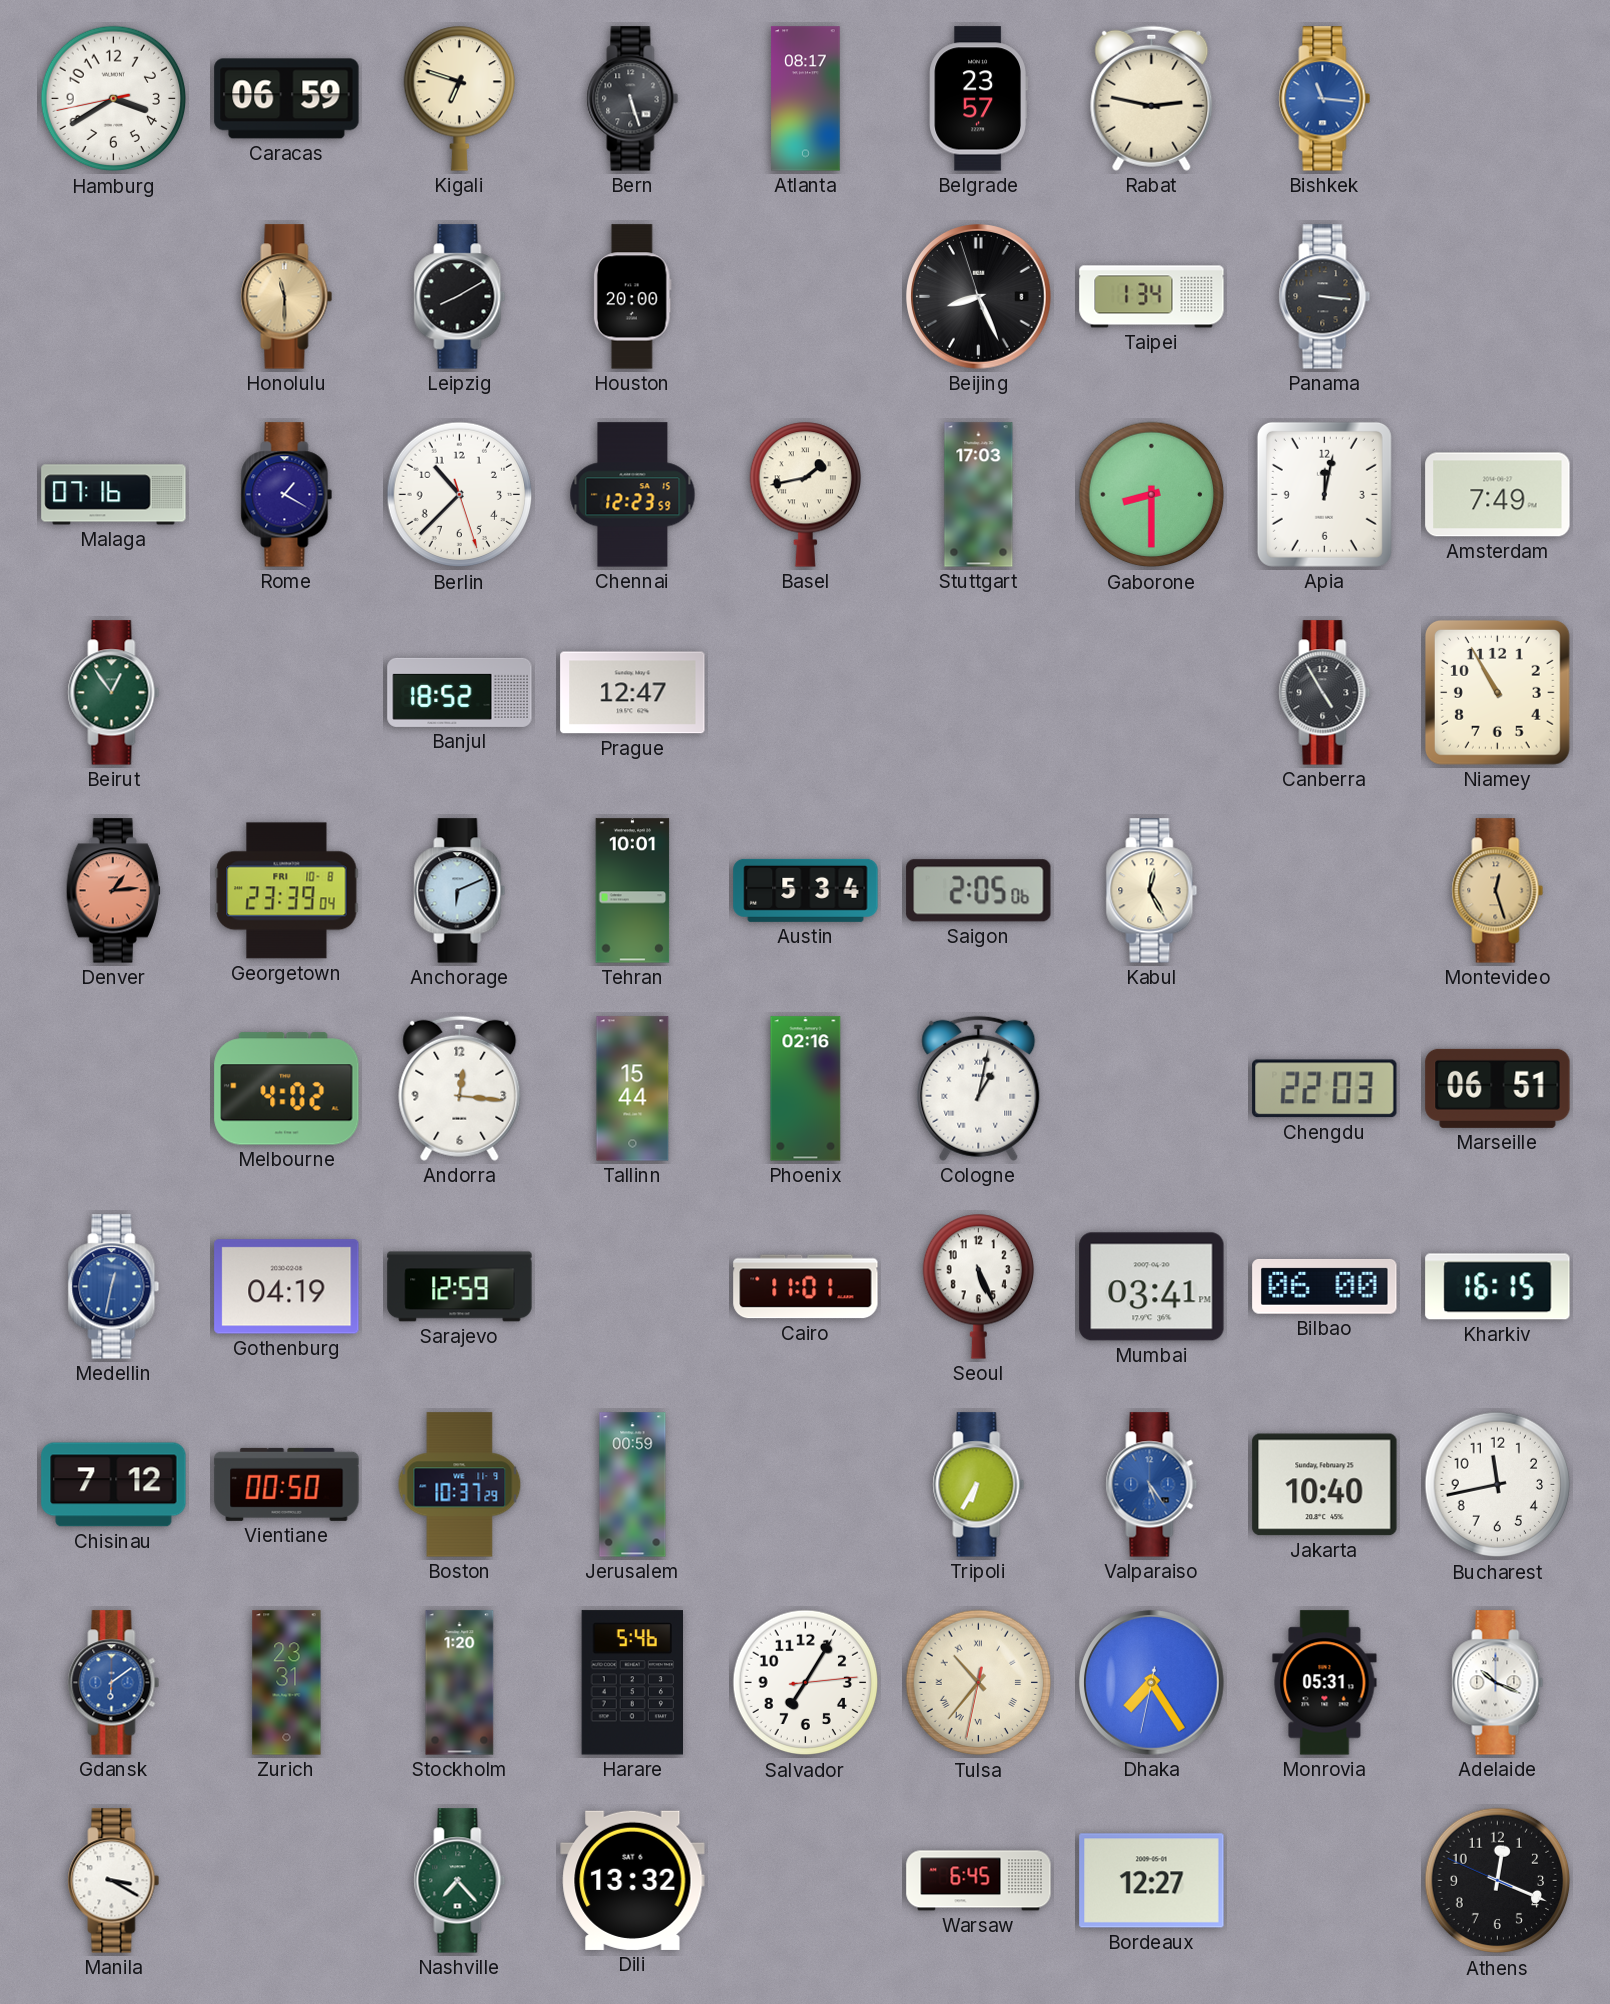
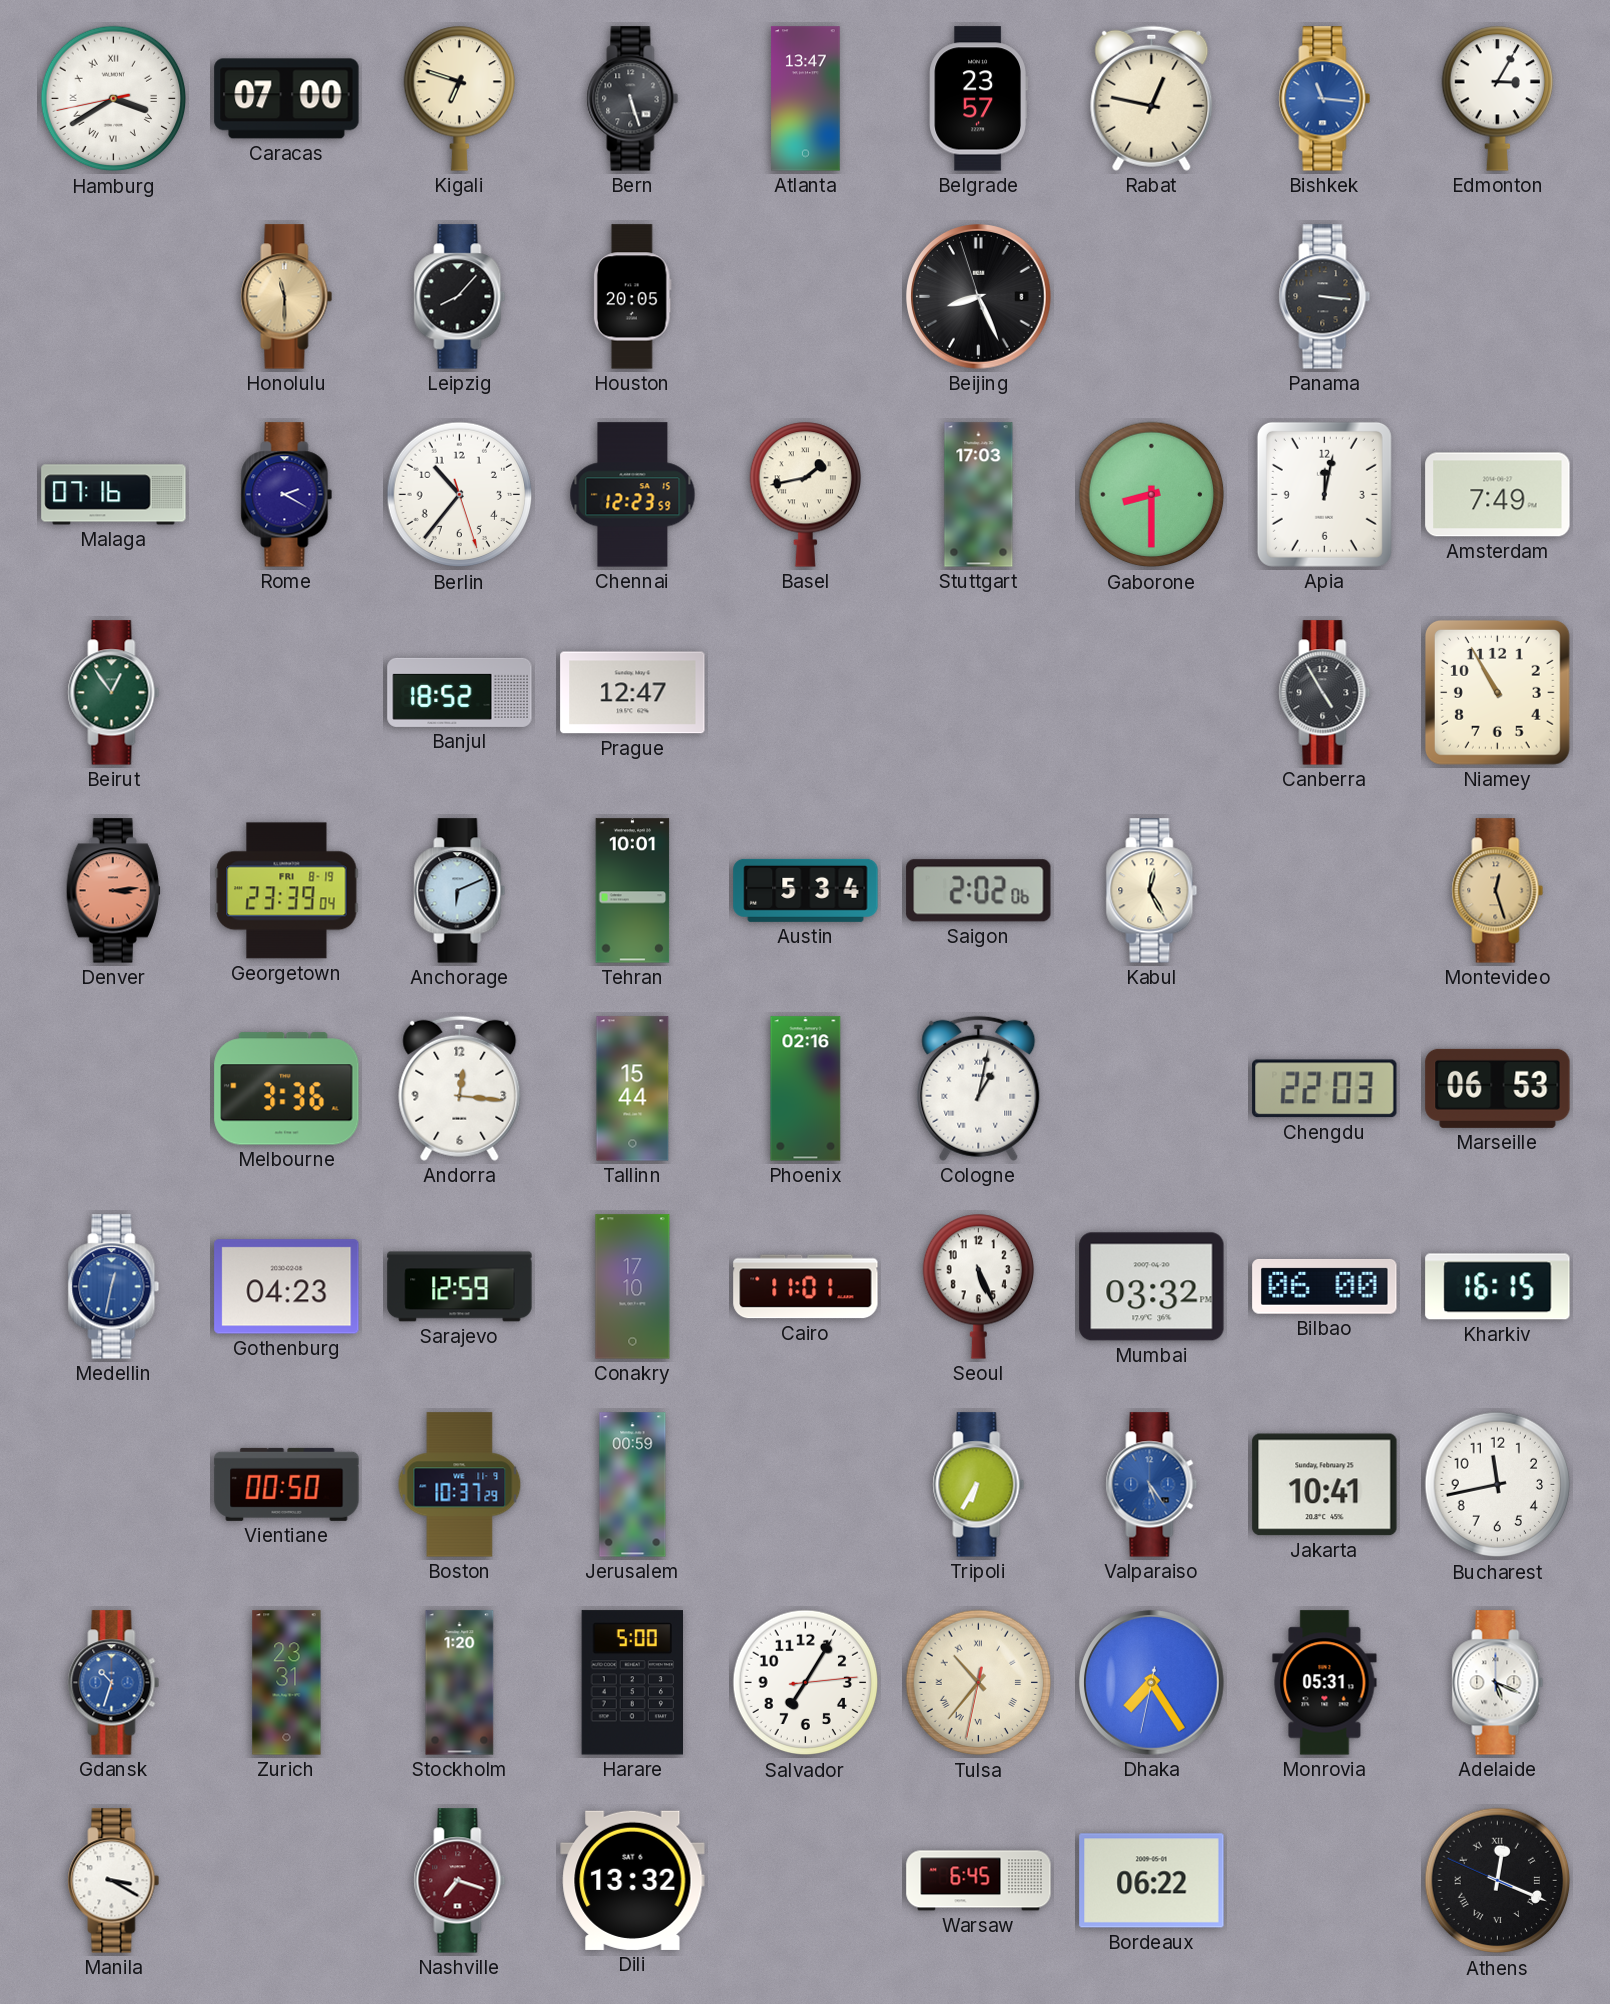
Hamburg numerals: Arabic -> Roman (114, 99)
Caracas: 06:59 -> 07:00 (287, 99)
Atlanta: 08:17 -> 13:47 (806, 99)
Rabat: 2:47 -> 12:47 (1152, 98)
Edmonton: none -> 3:05 (1497, 98)
Leipzig: 8:10 -> 8:07 (460, 297)
Houston: 20:00 -> 20:05 (632, 297)
Taipei: 1:34 -> none (1152, 297)
Rome: 1:20 -> 2:20 (287, 495)
Berlin: 10:37 -> 10:36 (460, 495)
Denver: 1:14 -> 3:14 (113, 891)
Georgetown date: FRI 10-8 -> FRI 8-19 (287, 891)
Saigon: 2:05 -> 2:02 (979, 891)
Melbourne: 4:02 -> 3:36 (287, 1089)
Marseille: 06:51 -> 06:53 (1498, 1088)
Gothenburg: 04:19 -> 04:23 (287, 1287)
Conakry: none -> 17:10 (633, 1287)
Mumbai: 03:41 -> 03:32 (1152, 1287)
Chisinau: 7:12 -> none (114, 1485)
Jakarta: 10:40 -> 10:41 (1325, 1485)
Gdansk: 6:09 -> 10:33 (114, 1683)
Harare: 5:46 -> 5:00 (632, 1683)
Adelaide: 10:19 -> 5:19 (1498, 1683)
Nashville: 7:23 -> 7:18 (460, 1881)
Nashville dial: green -> burgundy (460, 1881)
Bordeaux: 12:27 -> 06:22 (1152, 1881)
Athens numerals: Arabic -> Roman (1498, 1881)
